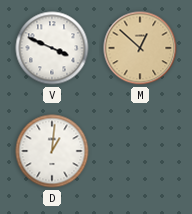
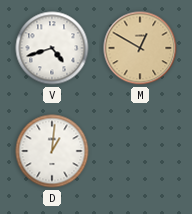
V: 3:49 -> 4:42 (52, 48)
M: 12:52 -> 12:50 (140, 48)
